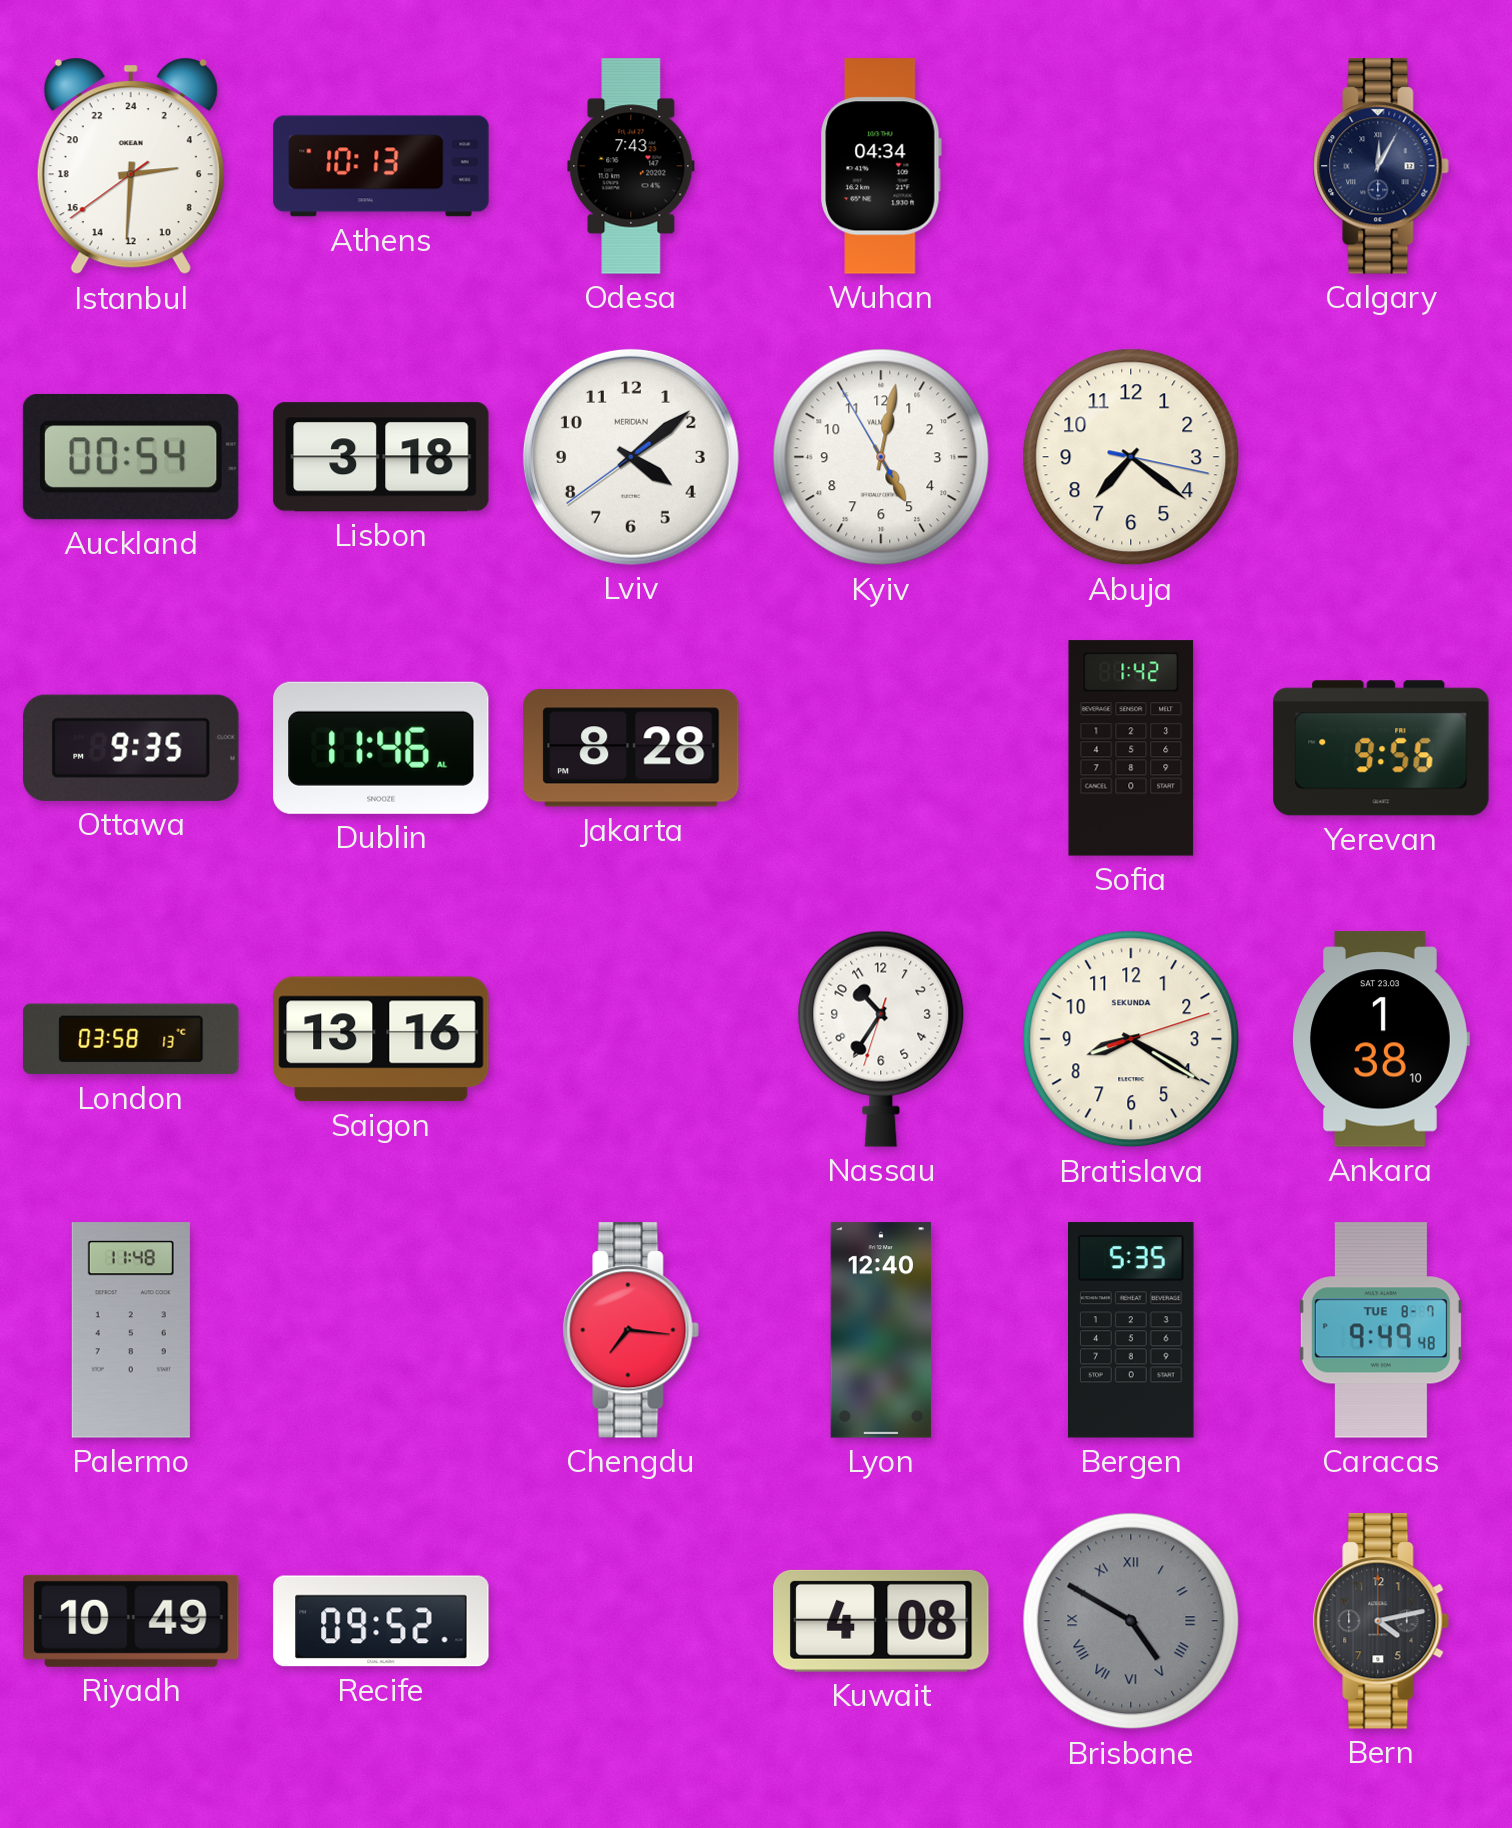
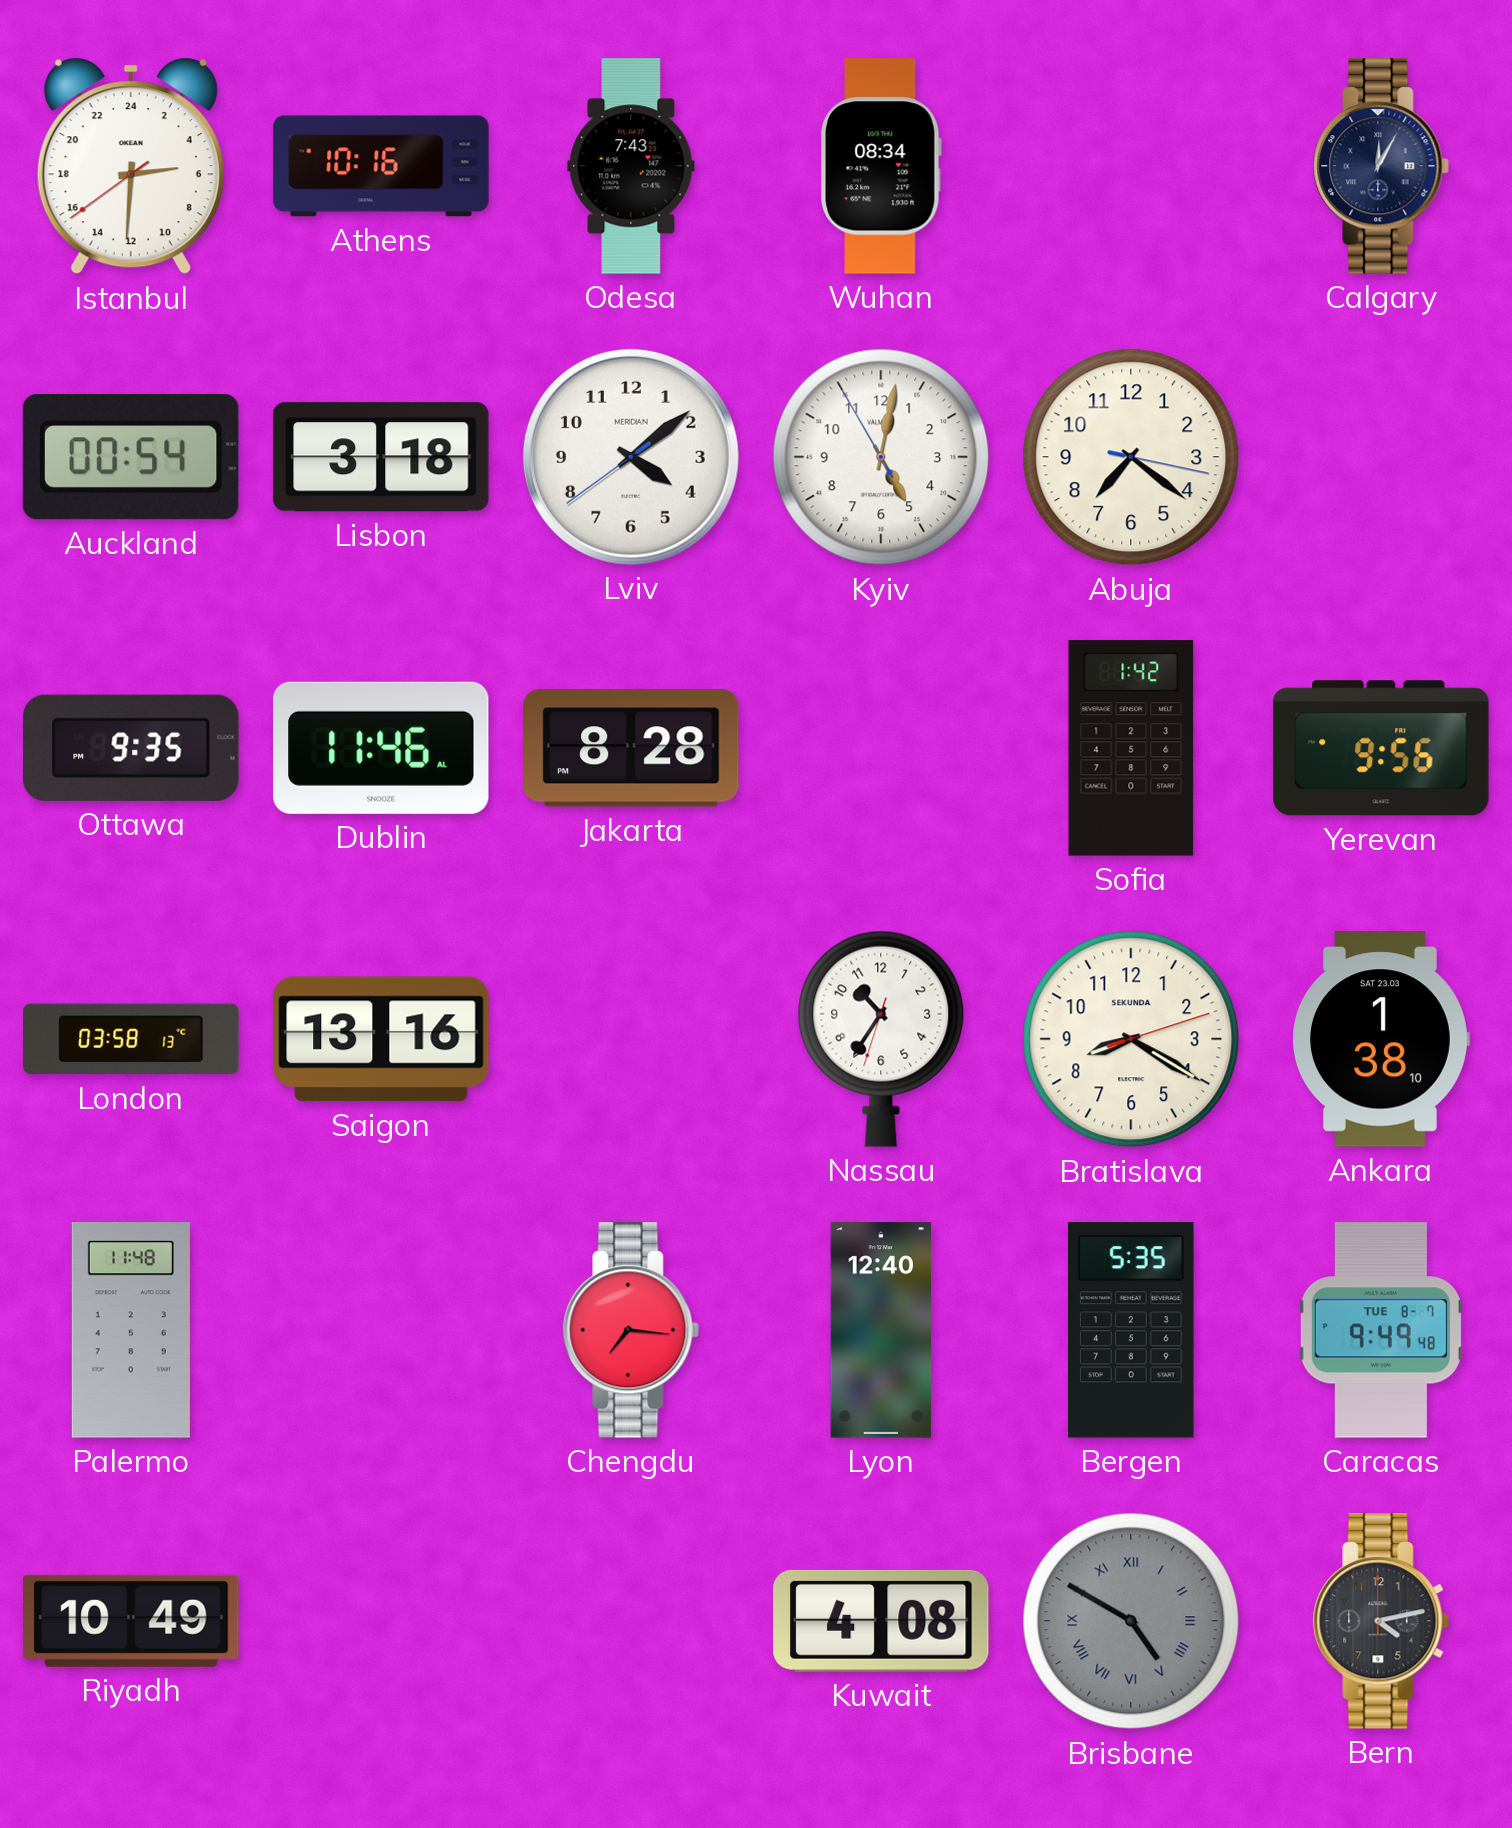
Athens: 10:13 -> 10:16 (381, 166)
Wuhan: 04:34 -> 08:34 (881, 166)
Recife: 09:52 -> none (381, 1621)
